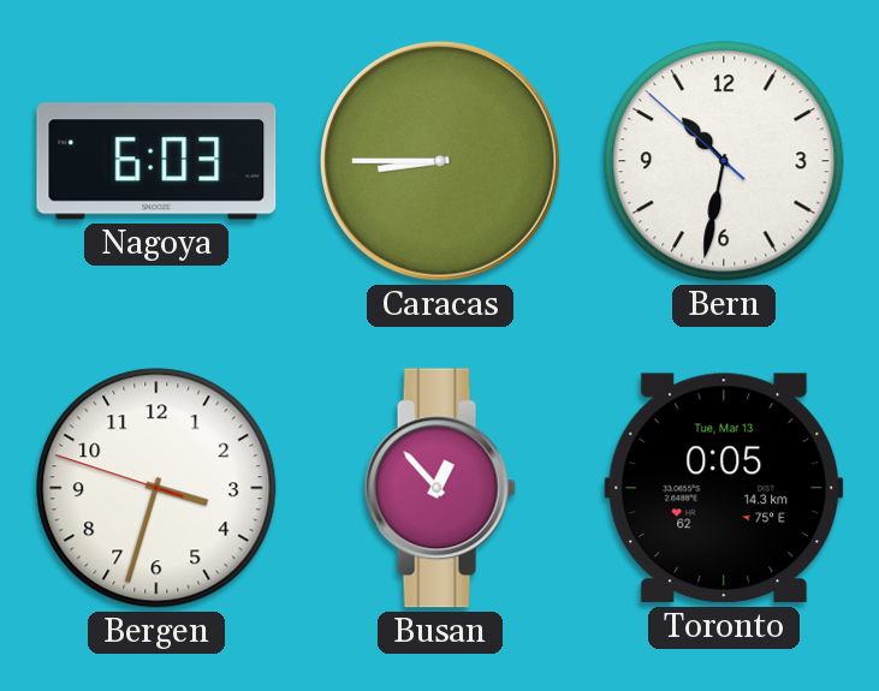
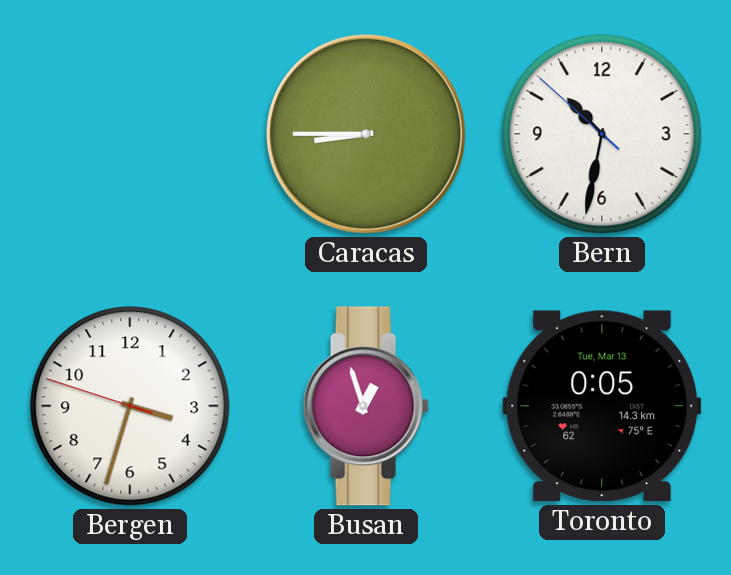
Nagoya: 6:03 -> none (156, 161)
Busan: 12:53 -> 12:57 (366, 406)
